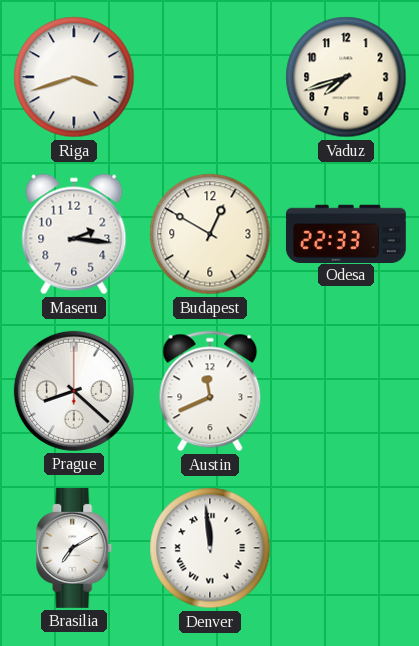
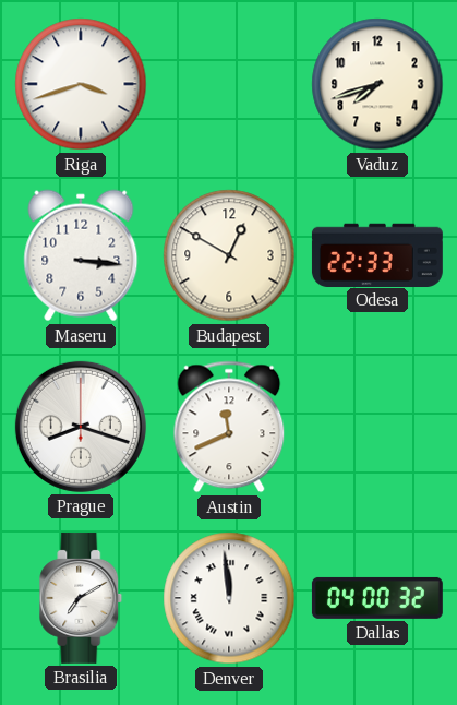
Maseru: 2:16 -> 3:16 (81, 255)
Prague: 8:22 -> 8:18 (81, 427)
Dallas: none -> 04:00 (377, 598)
